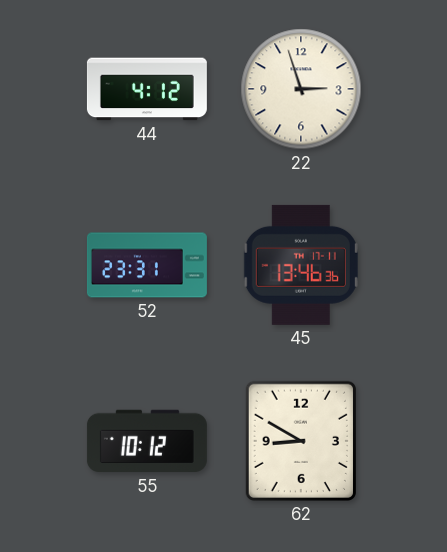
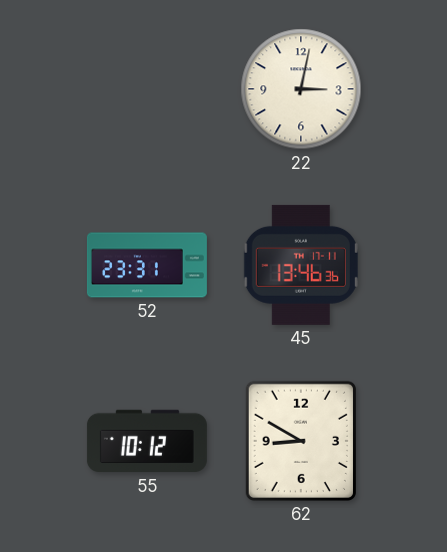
44: 4:12 -> none (147, 89)
22: 2:57 -> 3:02 (301, 89)
